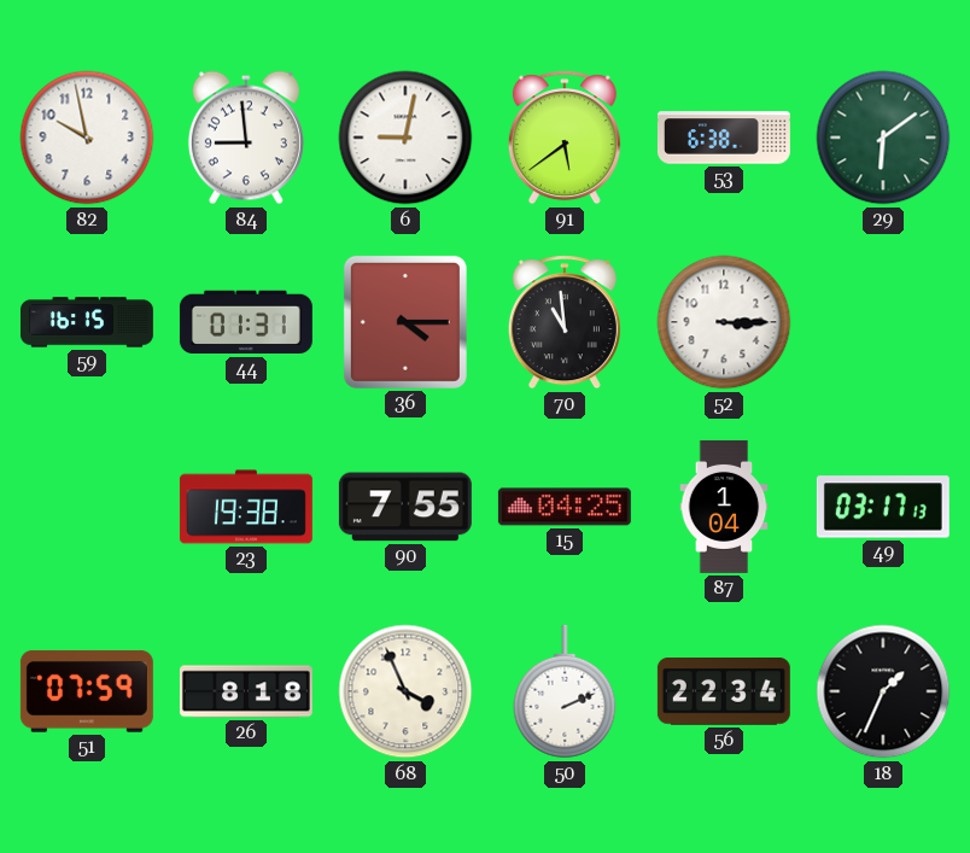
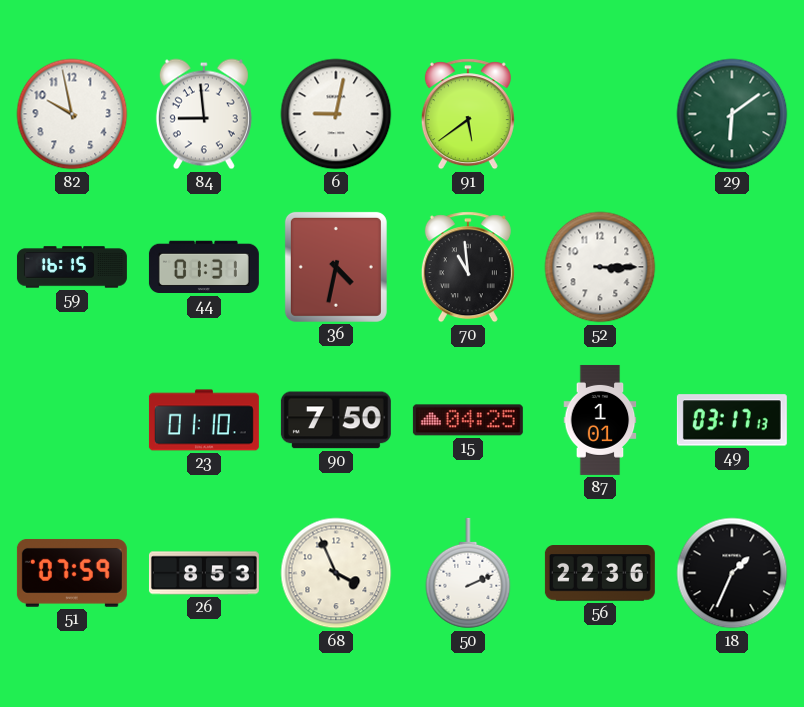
53: 6:38 -> none (724, 138)
36: 4:15 -> 4:32 (336, 267)
23: 19:38 -> 01:10 (204, 420)
90: 7:55 -> 7:50 (336, 420)
87: 1:04 -> 1:01 (600, 420)
26: 8:18 -> 8:53 (204, 573)
56: 22:34 -> 22:36 (600, 574)
